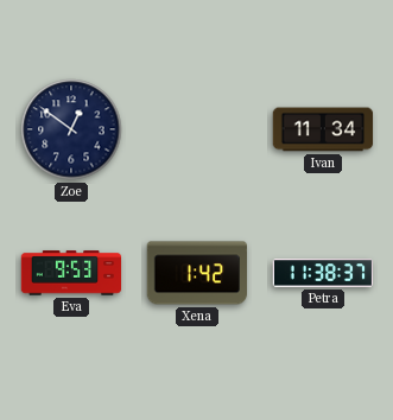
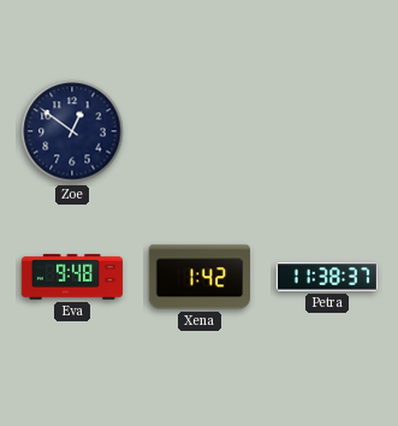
Ivan: 11:34 -> none (323, 129)
Eva: 9:53 -> 9:48 (72, 277)
